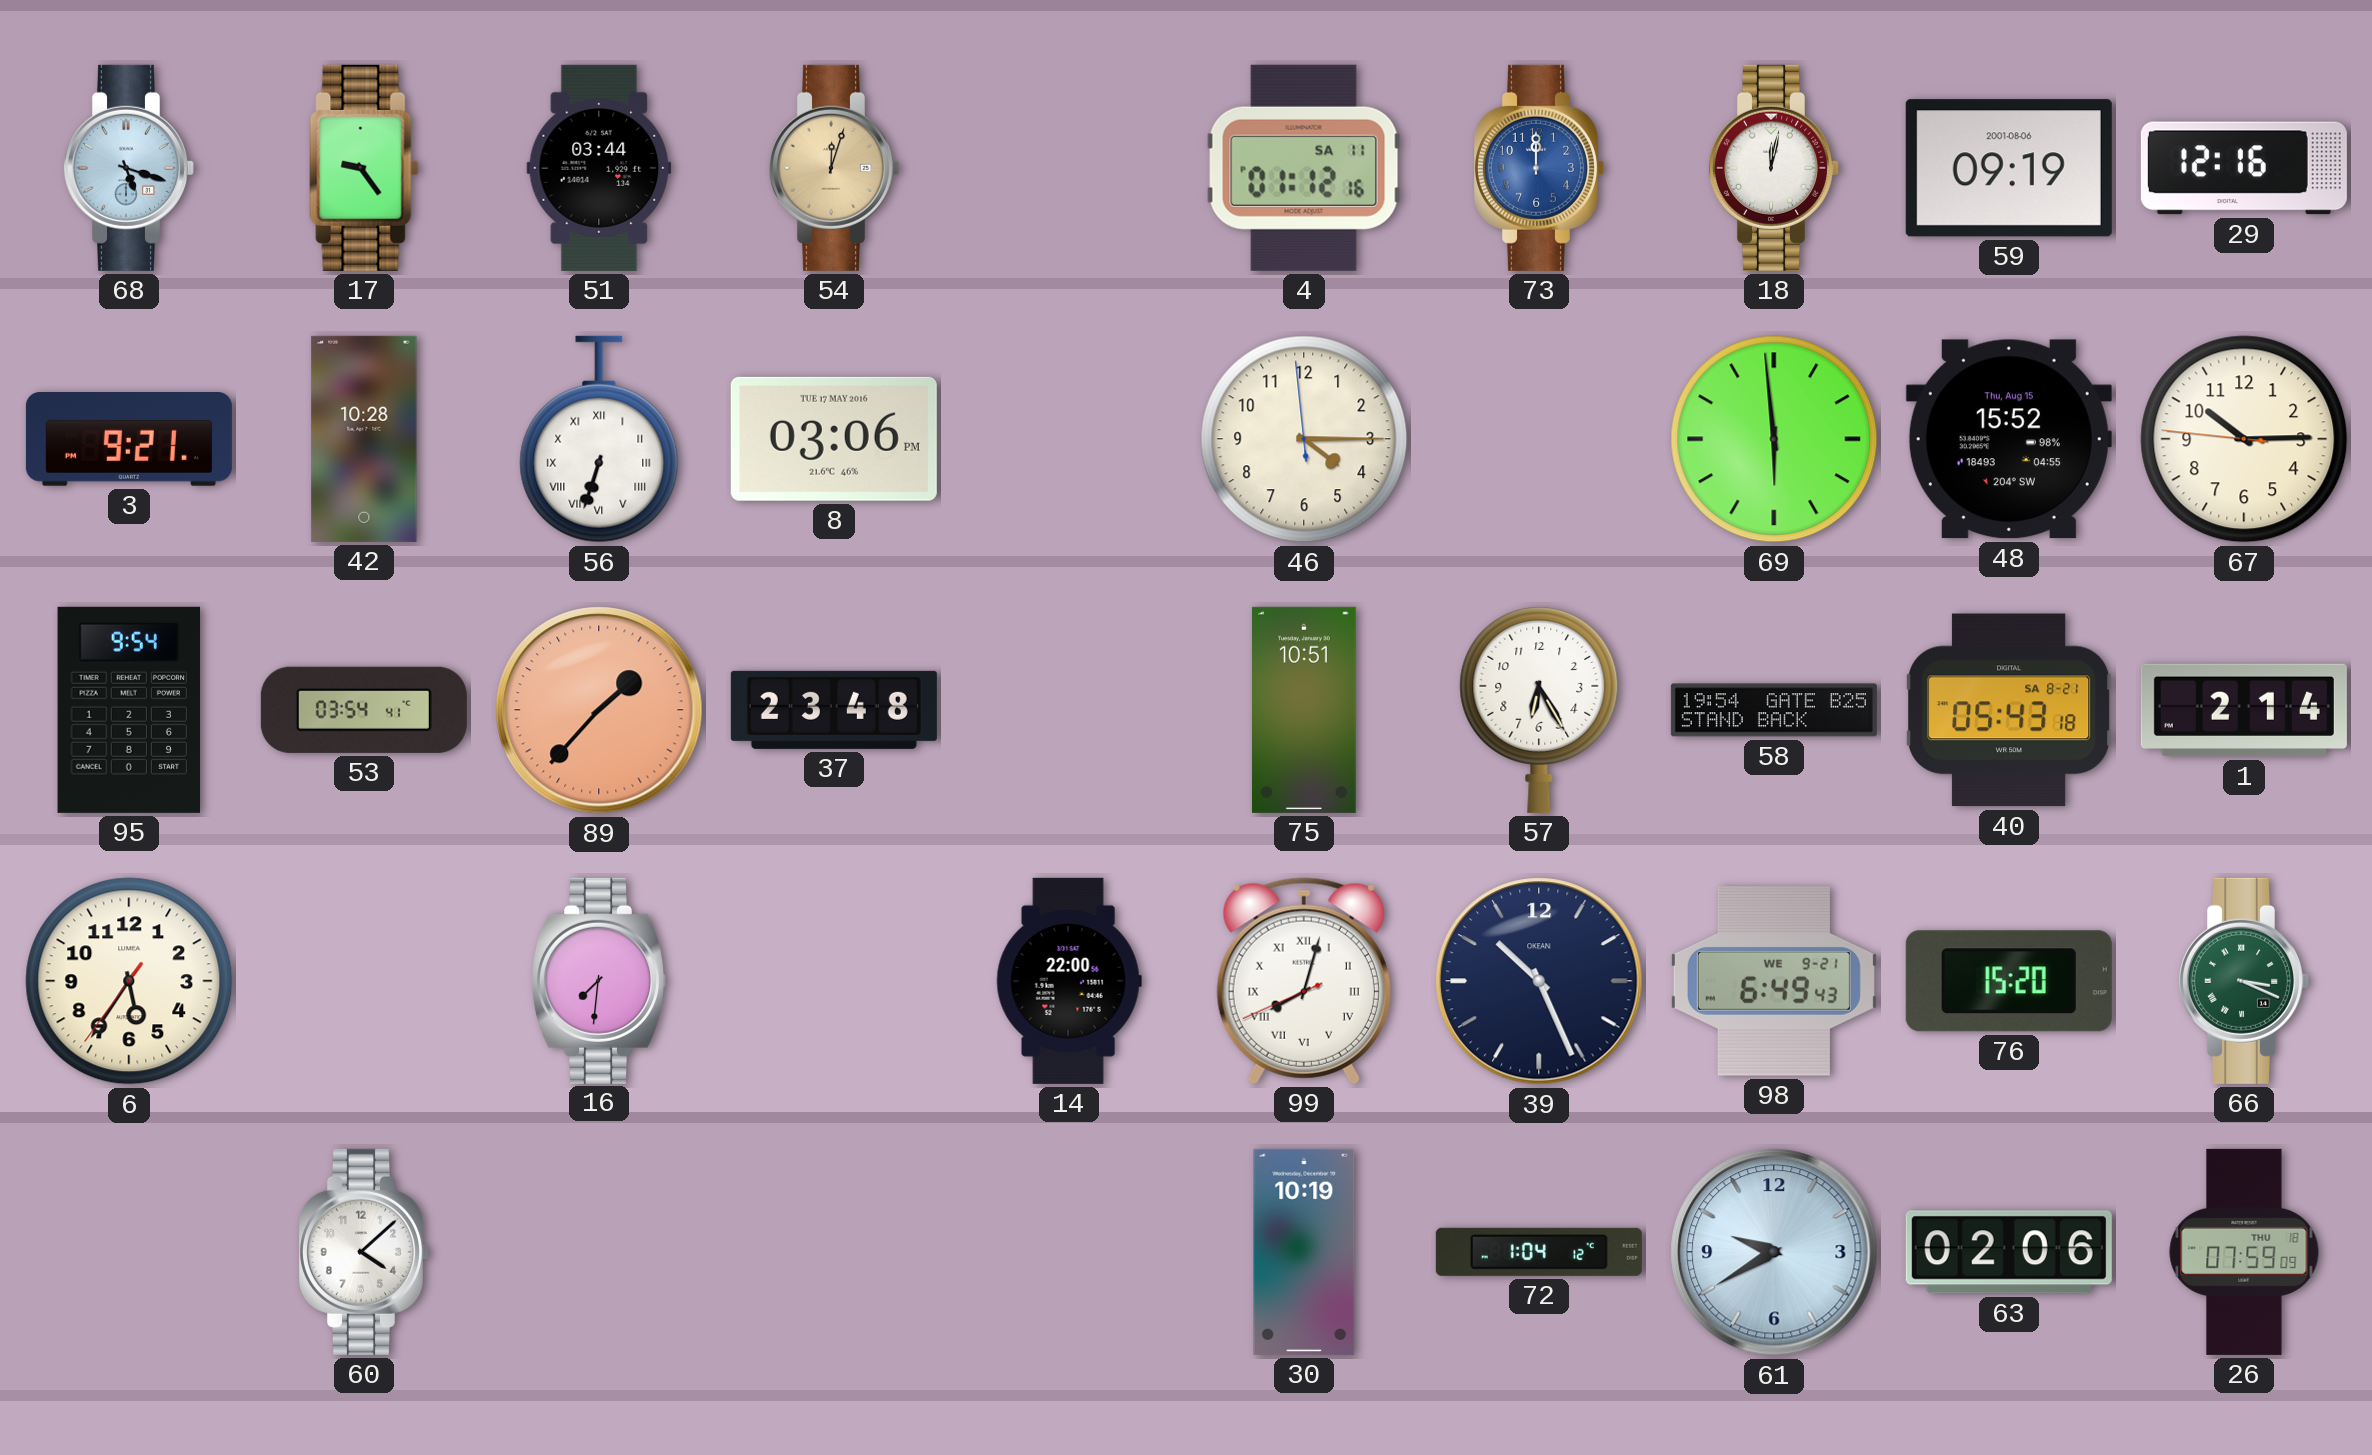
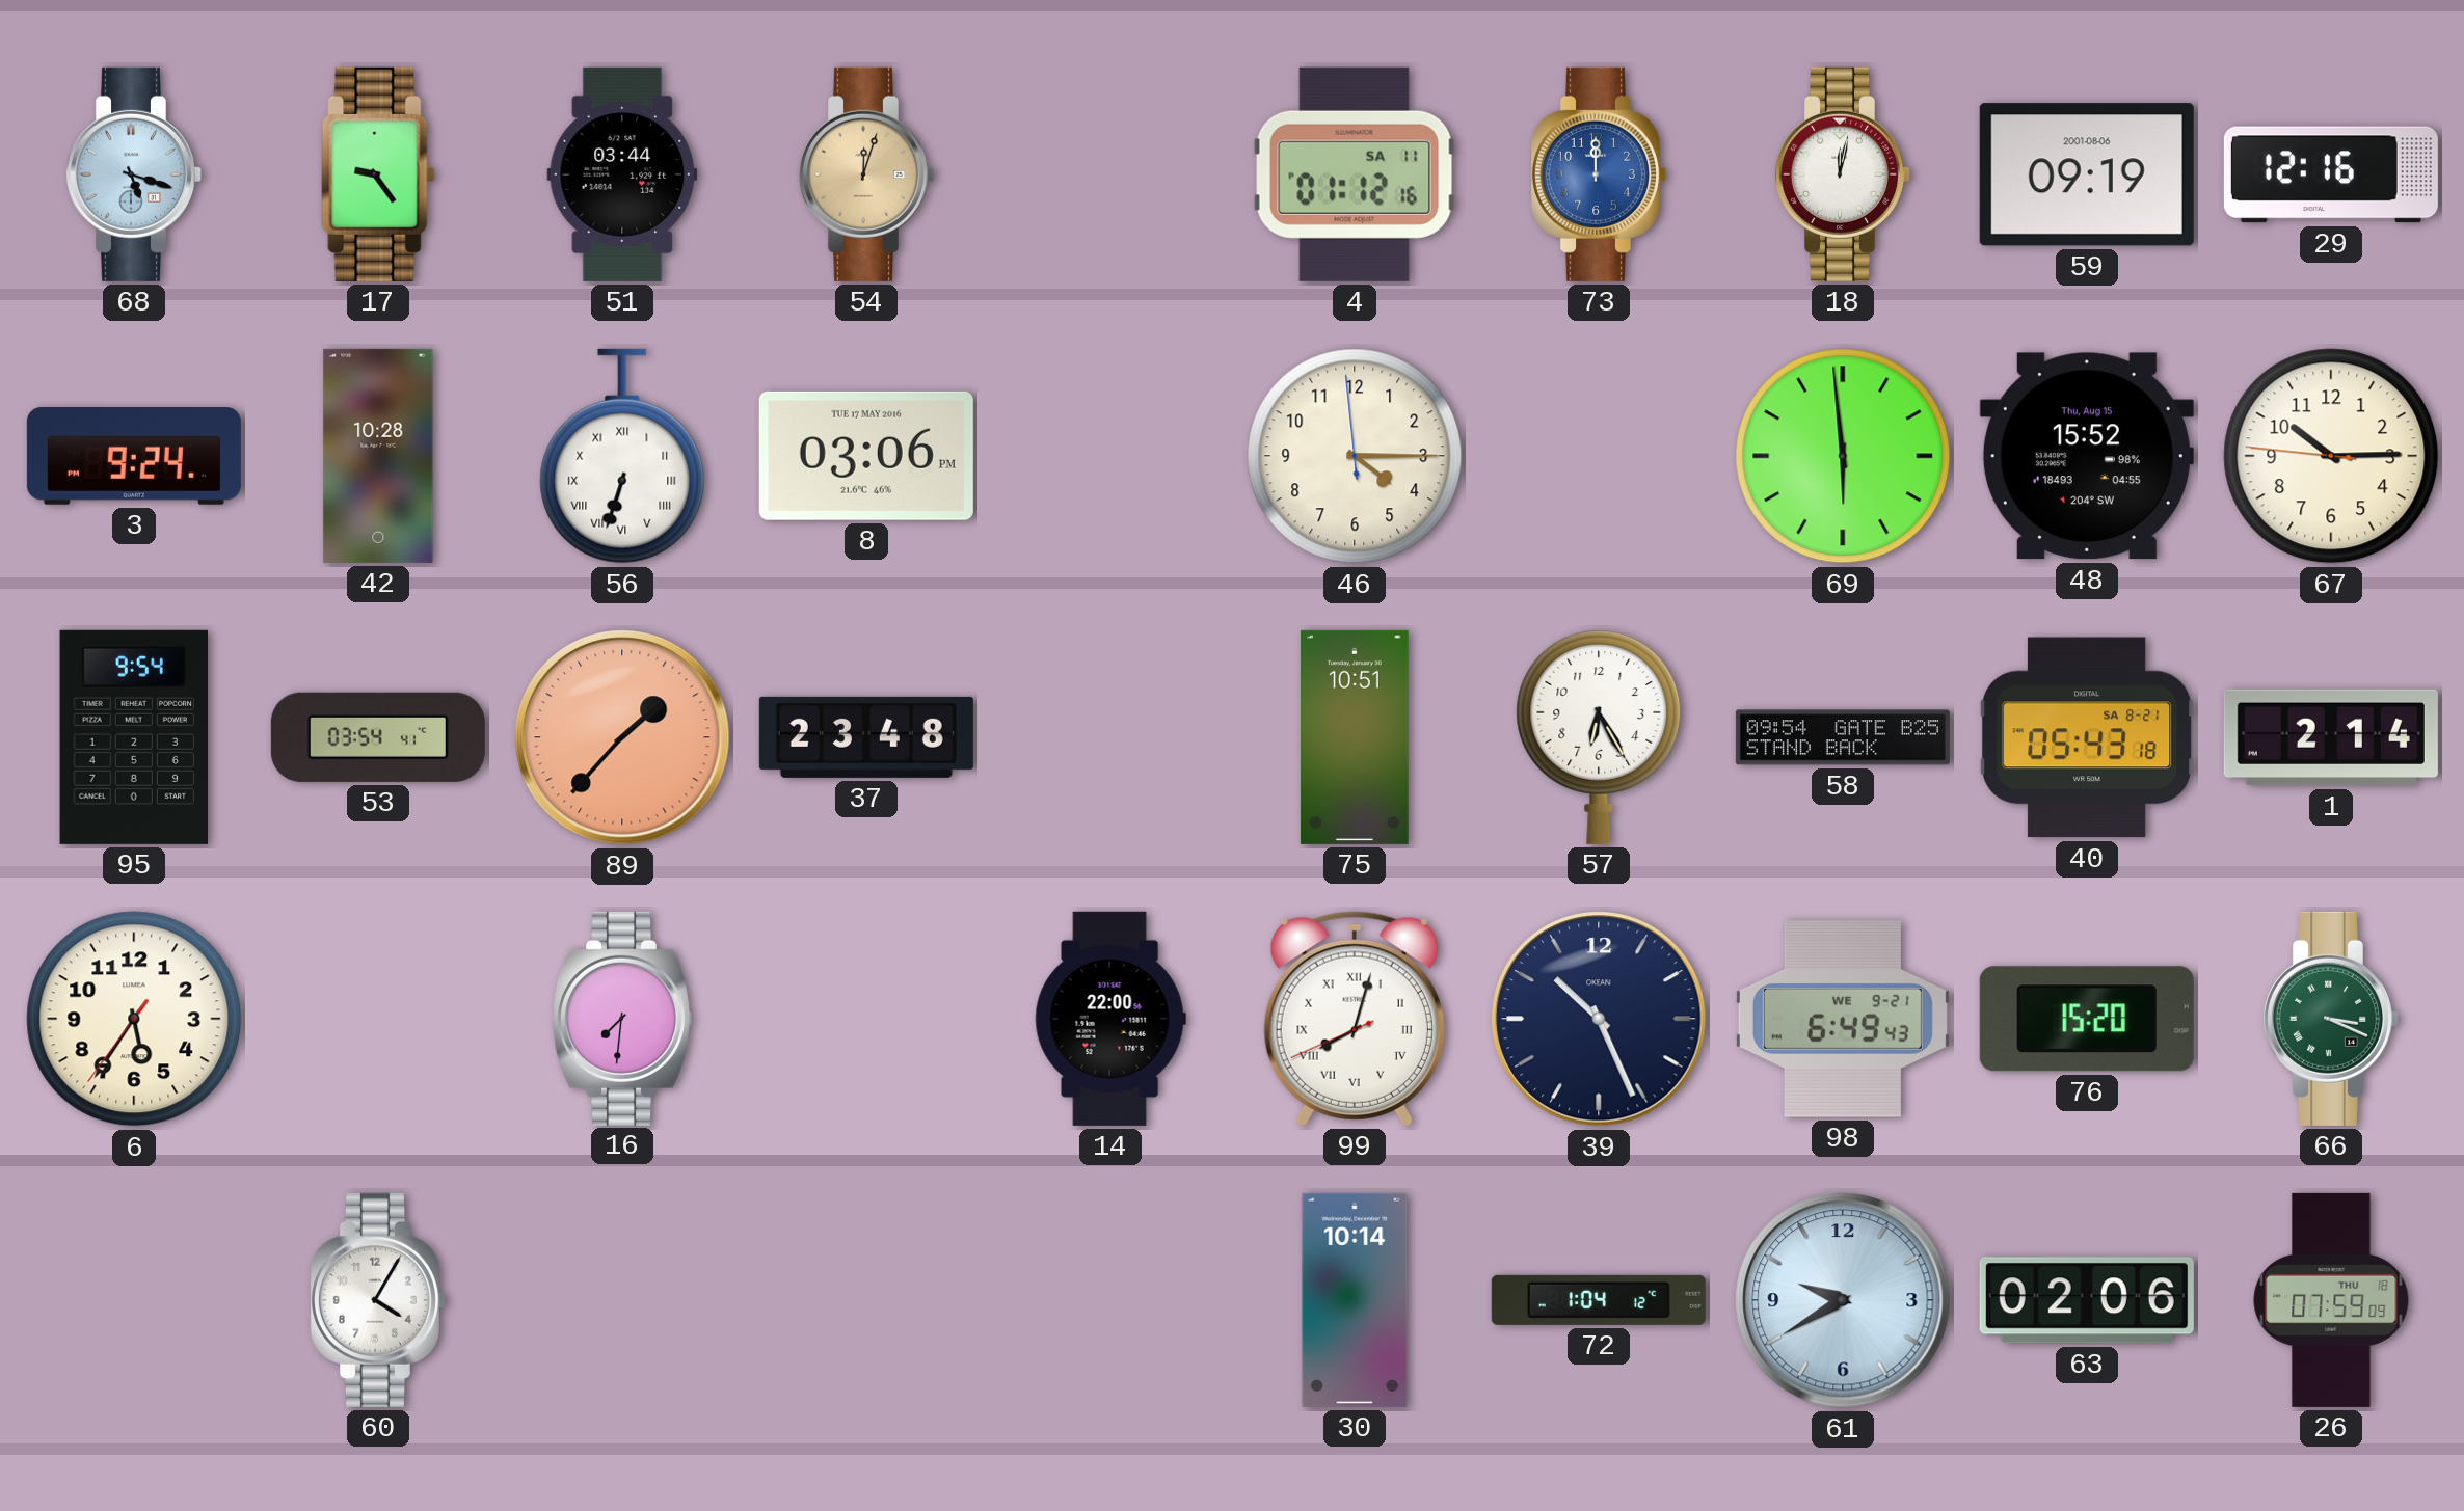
3: 9:21 -> 9:24 (134, 457)
58: 19:54 -> 09:54 (1843, 737)
60: 4:08 -> 4:05 (377, 1300)
30: 10:19 -> 10:14 (1355, 1300)
